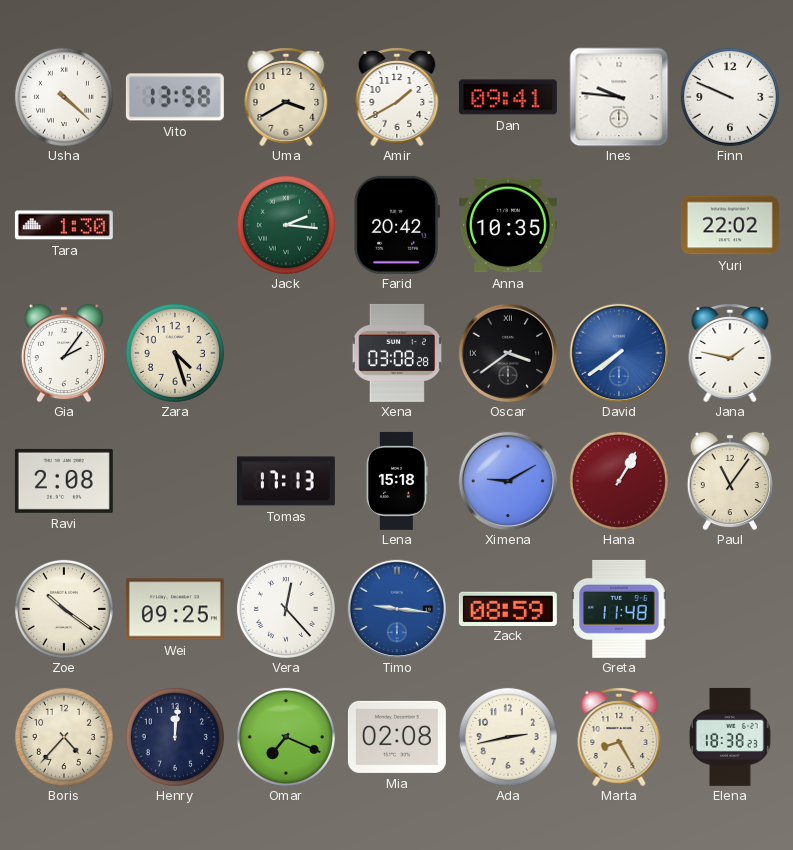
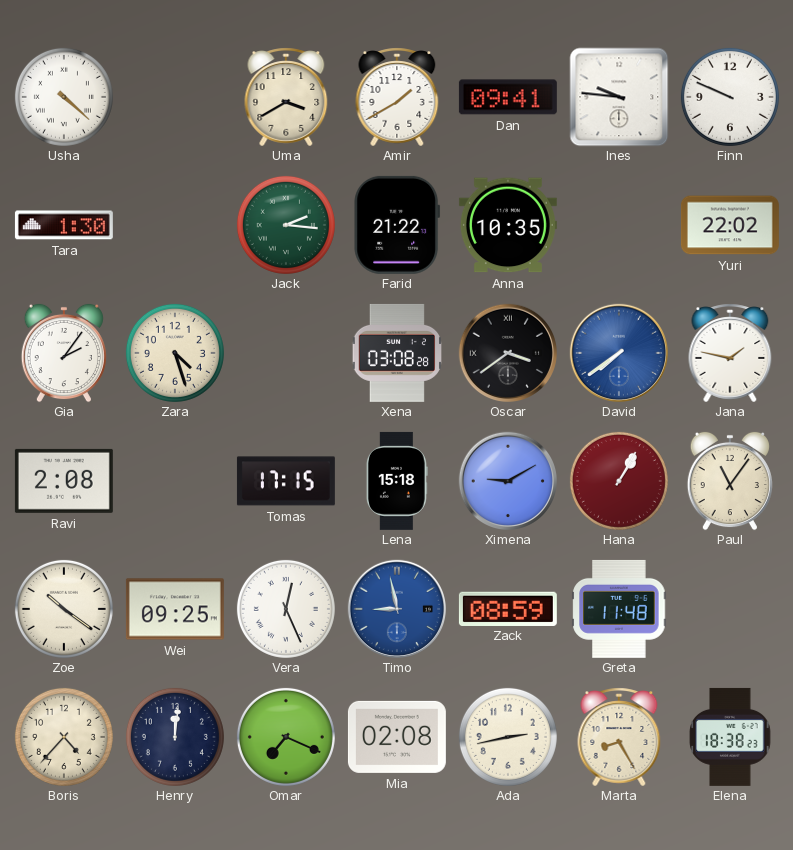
Vito: 13:58 -> none (175, 97)
Farid: 20:42 -> 21:22 (397, 225)
Tomas: 17:13 -> 17:15 (286, 481)
Vera: 12:23 -> 12:26 (286, 609)
Timo: 9:16 -> 8:58 (396, 608)
